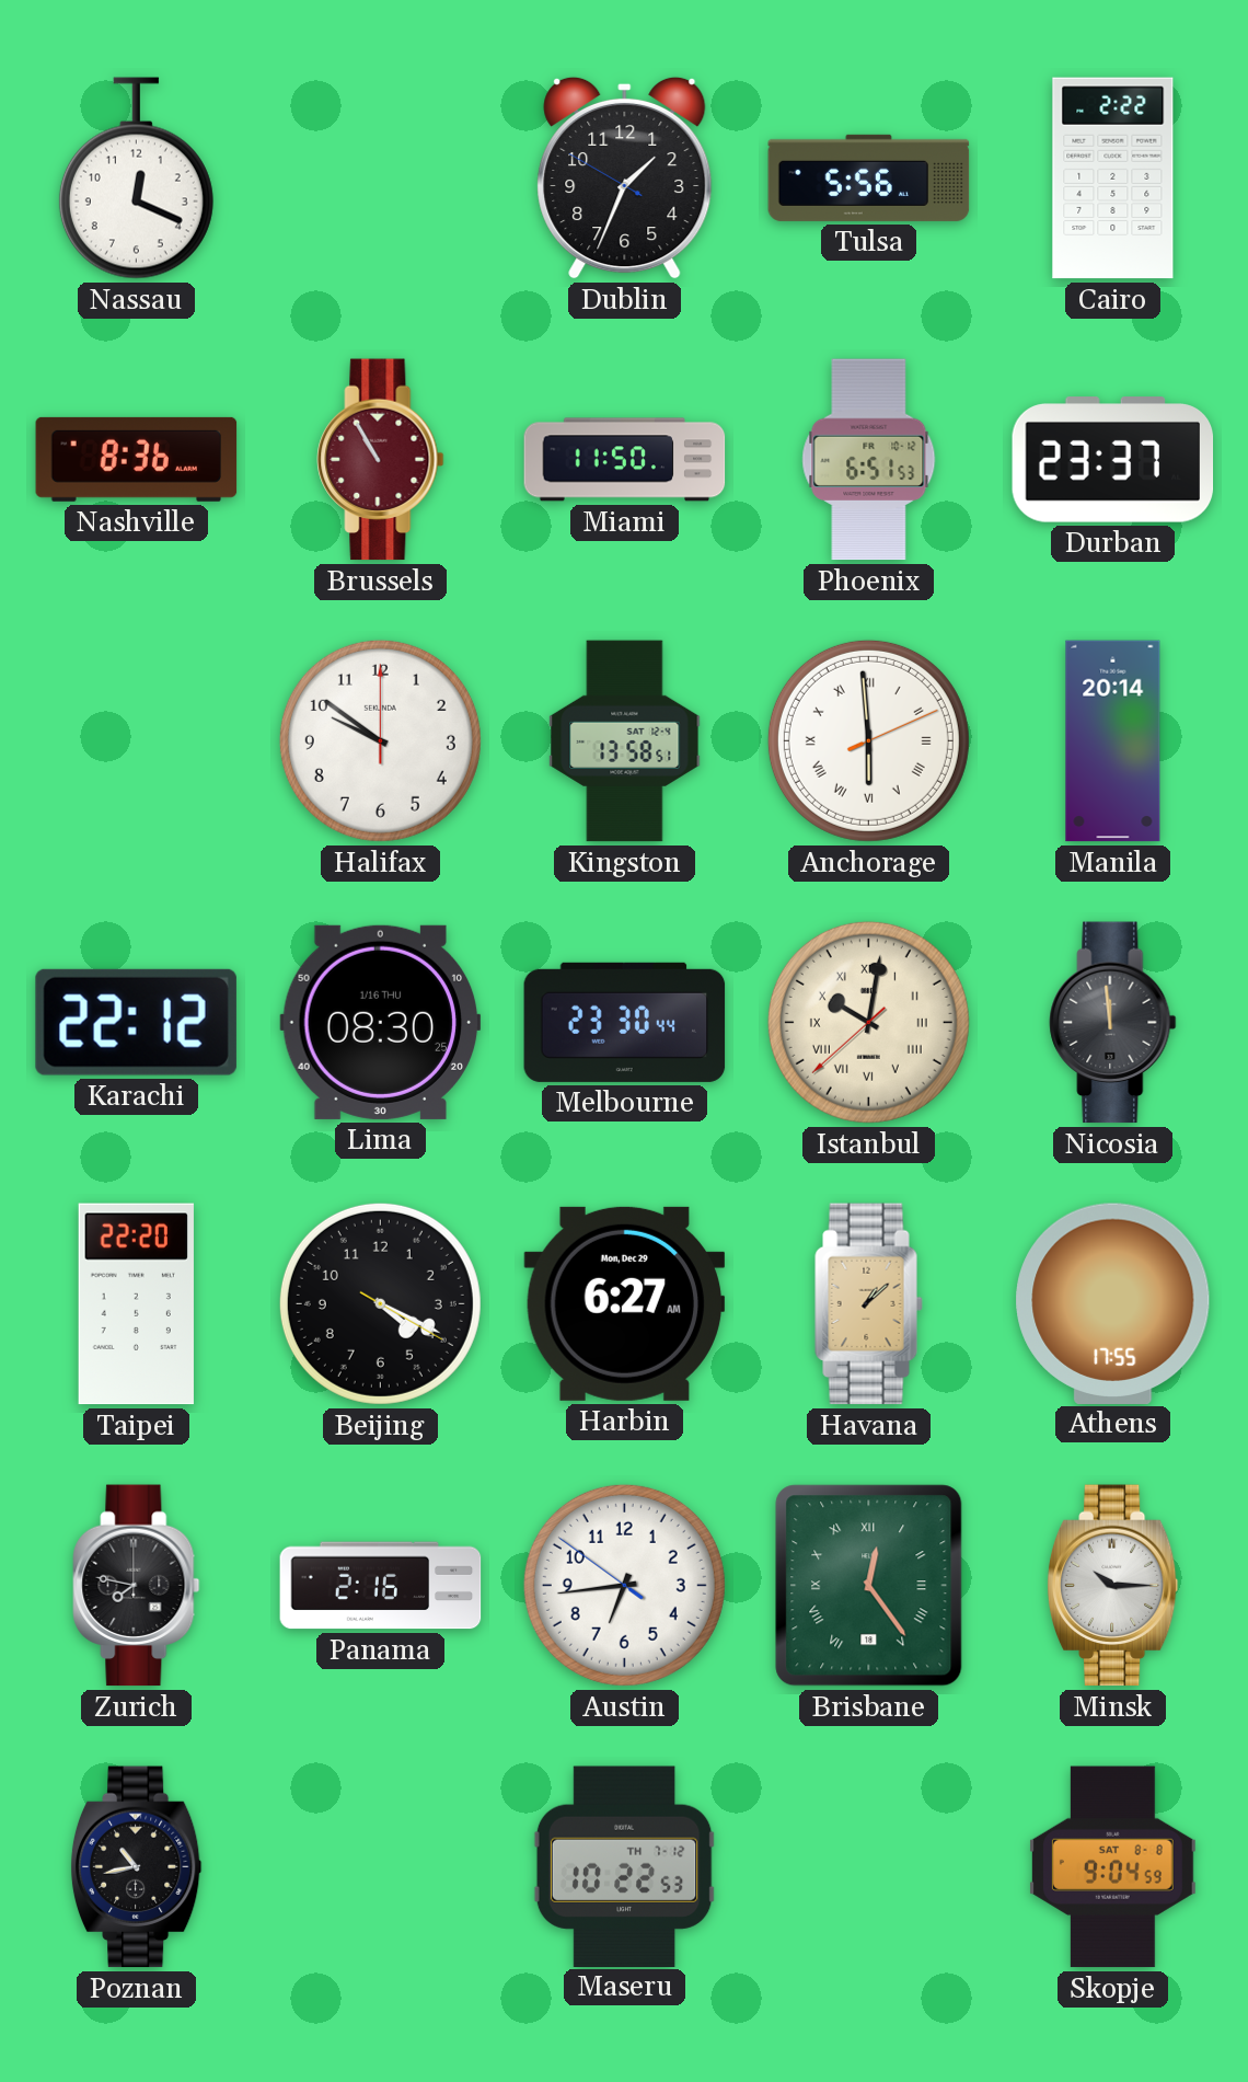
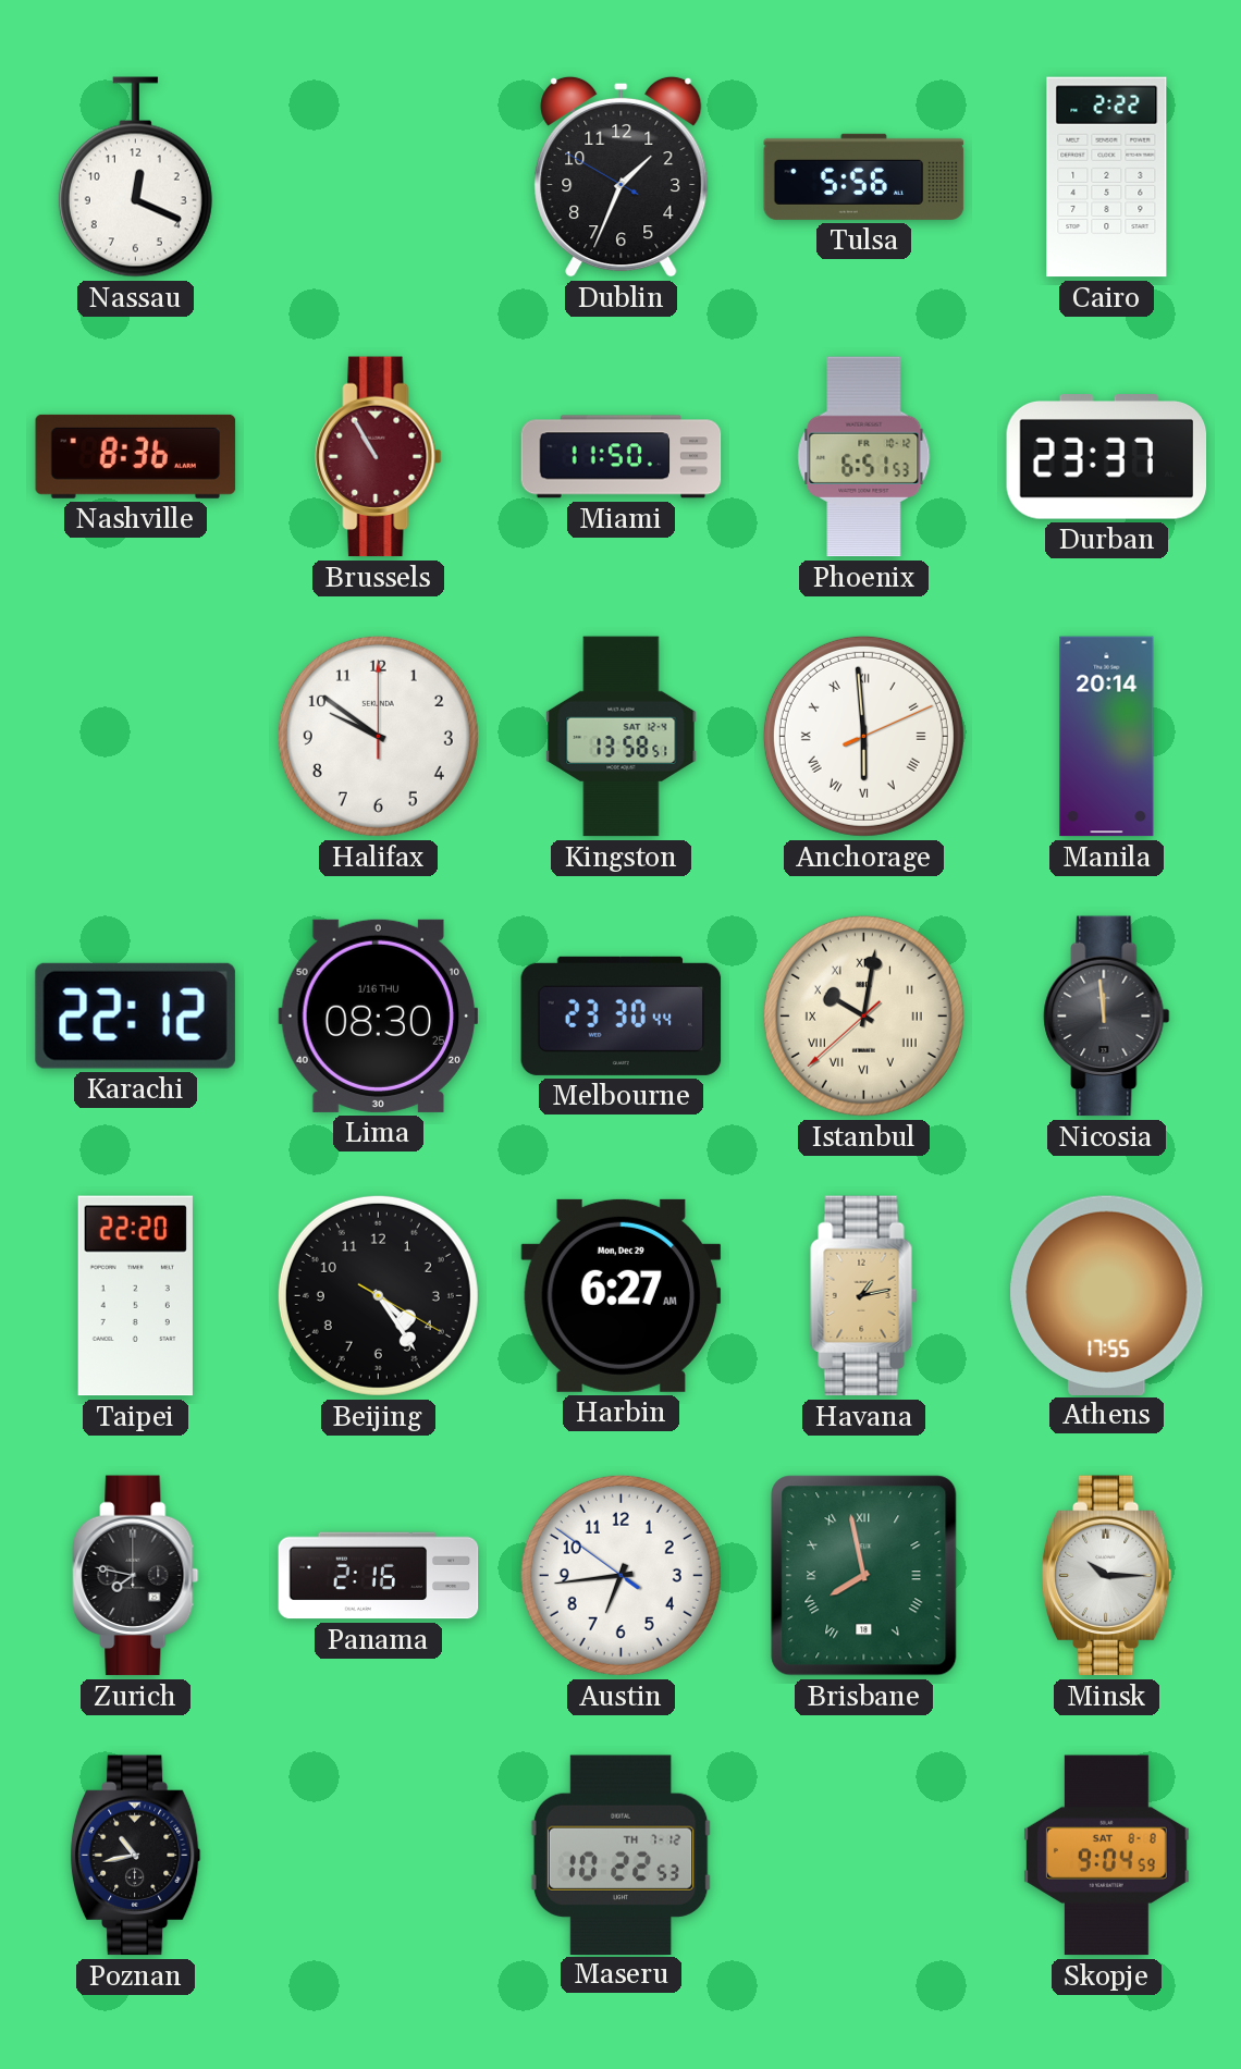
Beijing: 4:19 -> 4:24 (378, 1295)
Havana: 1:08 -> 1:13 (864, 1296)
Brisbane: 12:24 -> 7:58 (864, 1576)
